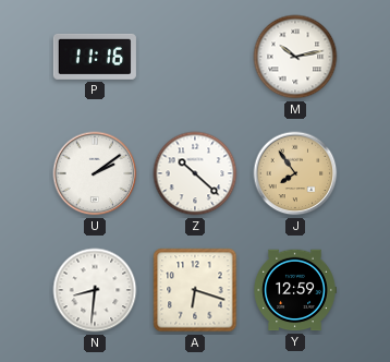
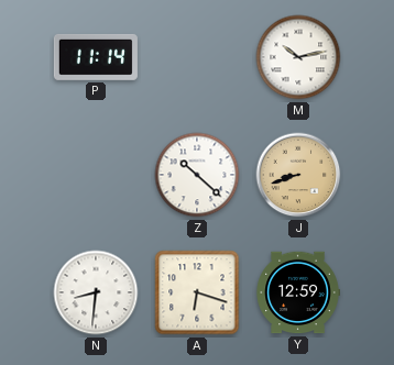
P: 11:16 -> 11:14 (96, 57)
U: 2:09 -> none (95, 173)
J: 7:54 -> 8:42 (298, 175)
